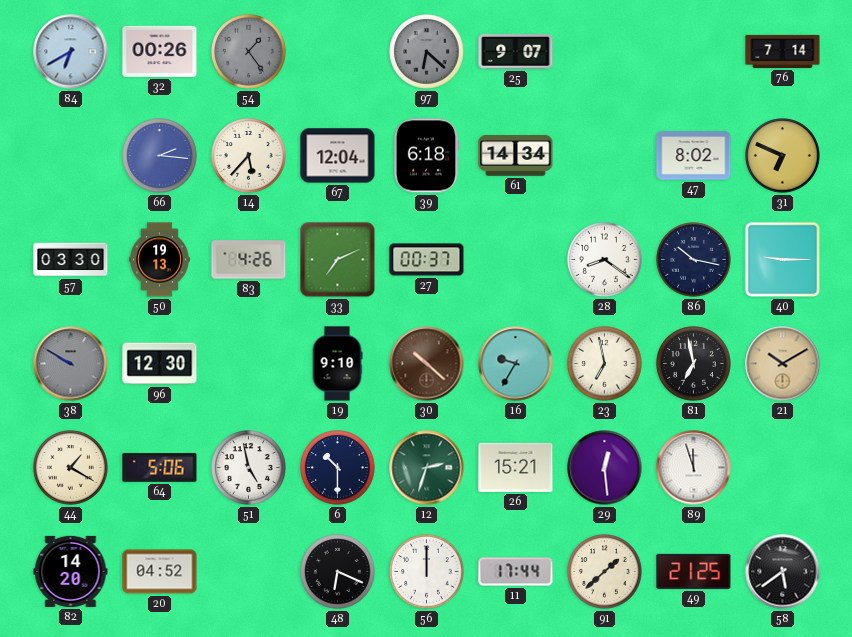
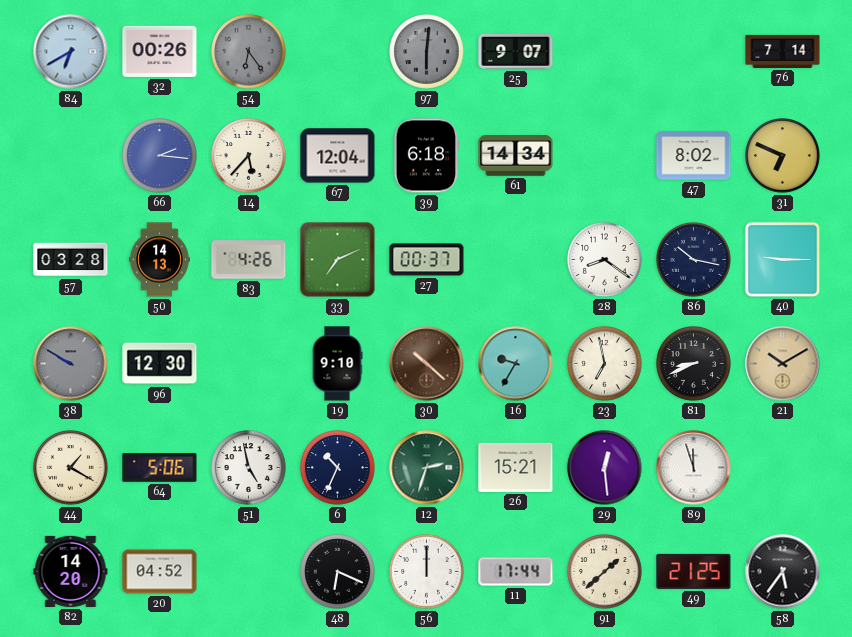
54: 1:24 -> 6:24 (249, 52)
97: 6:22 -> 6:01 (427, 52)
57: 03:30 -> 03:28 (71, 260)
50: 19:13 -> 14:13 (160, 260)
81: 6:58 -> 8:41 (694, 364)
6: 10:30 -> 10:34 (338, 468)
58: 5:39 -> 5:36 (783, 572)
